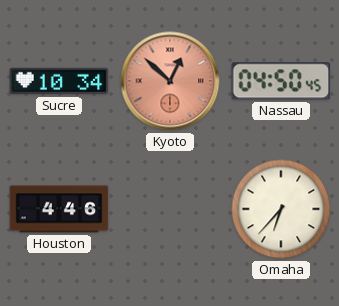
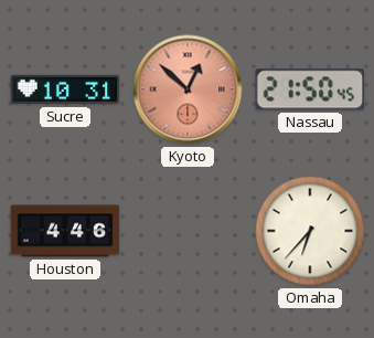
Sucre: 10:34 -> 10:31 (65, 89)
Nassau: 04:50 -> 21:50 (310, 89)
